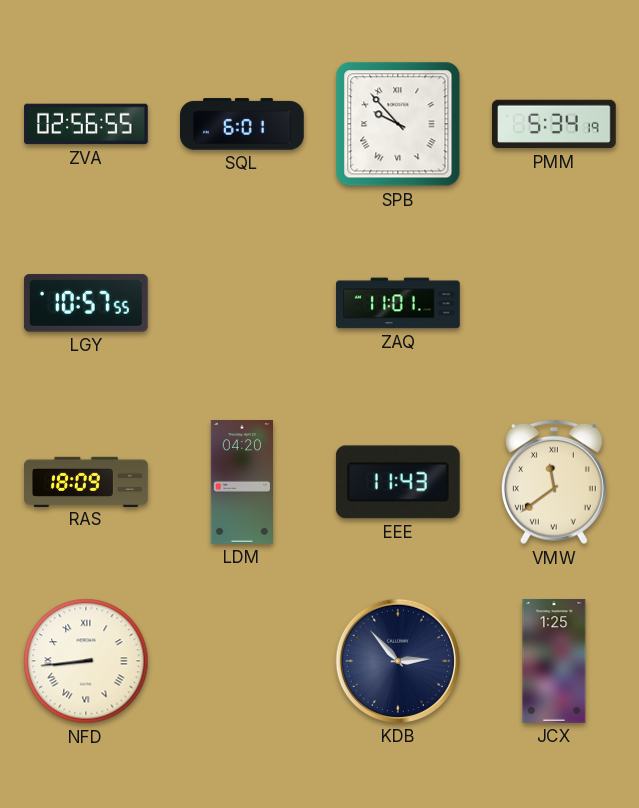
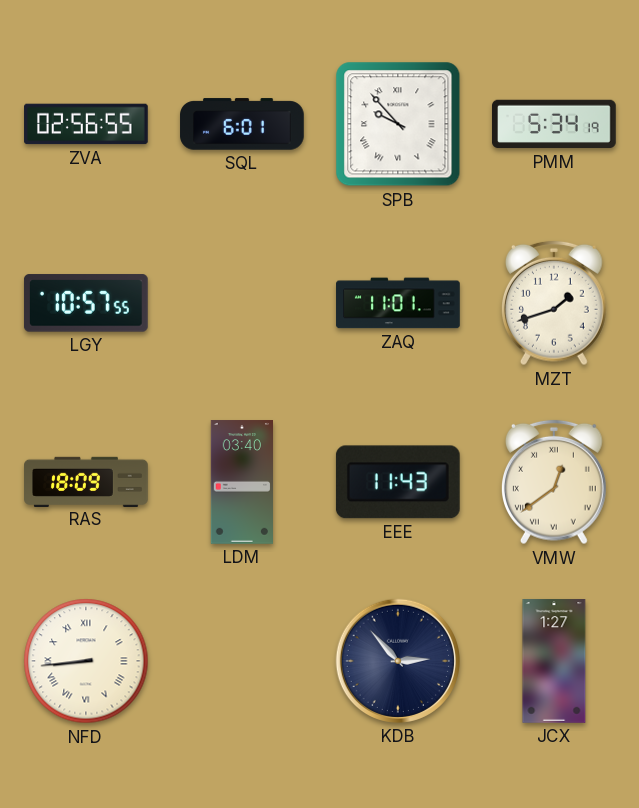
MZT: none -> 1:42 (554, 303)
LDM: 04:20 -> 03:40 (241, 482)
VMW: 11:39 -> 12:39 (554, 482)
JCX: 1:25 -> 1:27 (554, 661)
